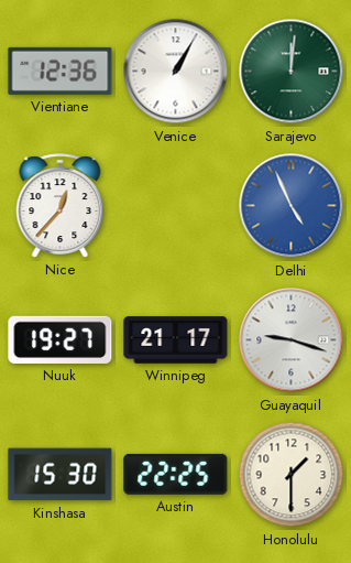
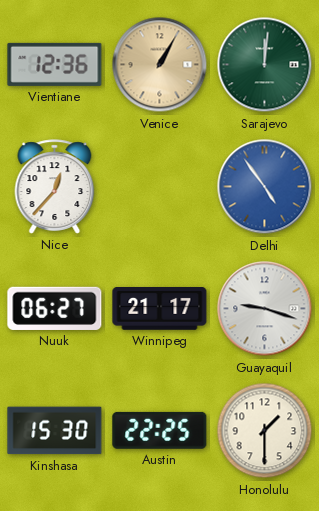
Venice dial: white -> champagne (160, 65)
Delhi: 4:56 -> 4:54 (265, 187)
Nuuk: 19:27 -> 06:27 (55, 308)
